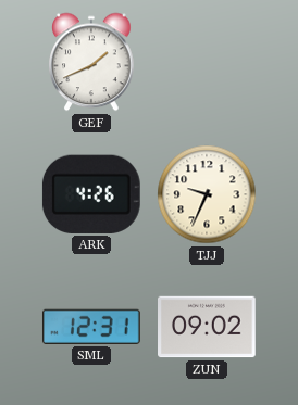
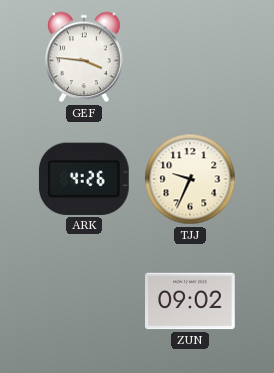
GEF: 1:41 -> 3:46 (84, 57)
SML: 12:31 -> none (91, 327)
